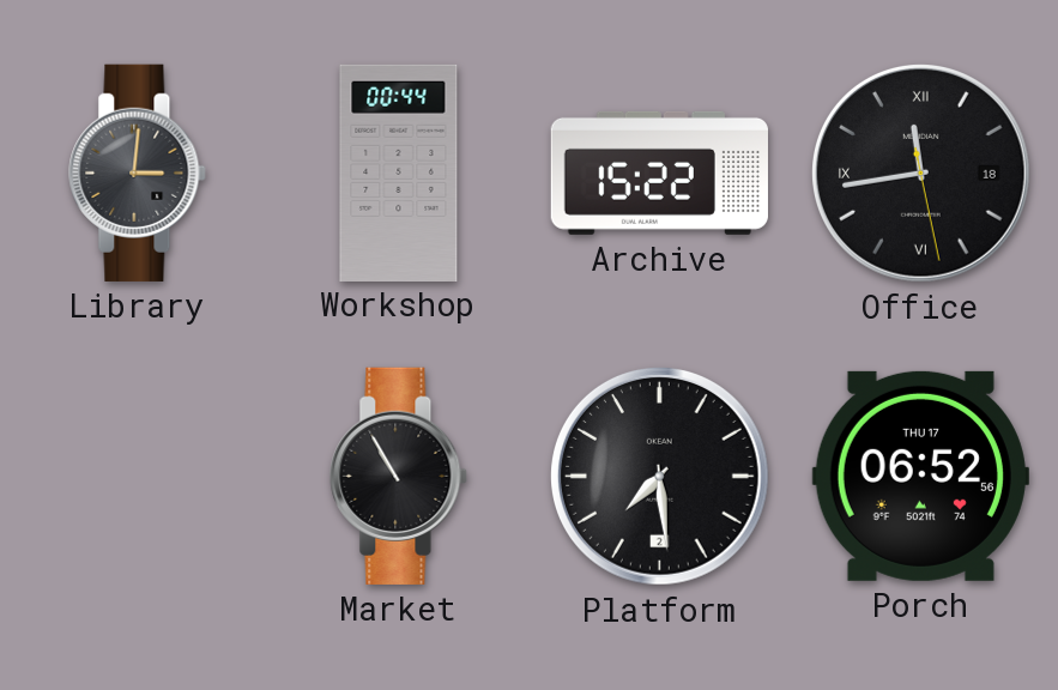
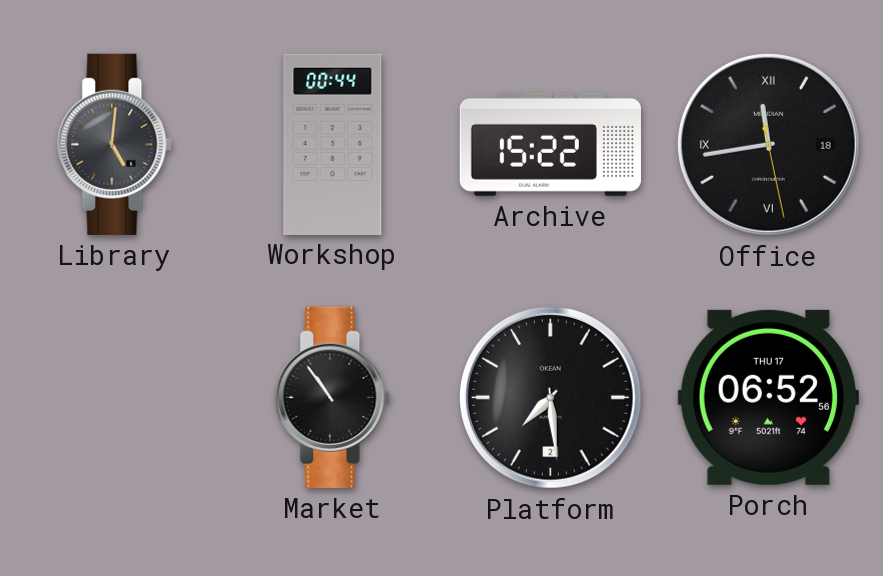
Library: 3:01 -> 5:01 (115, 144)
Market: 10:55 -> 10:54 (333, 397)
